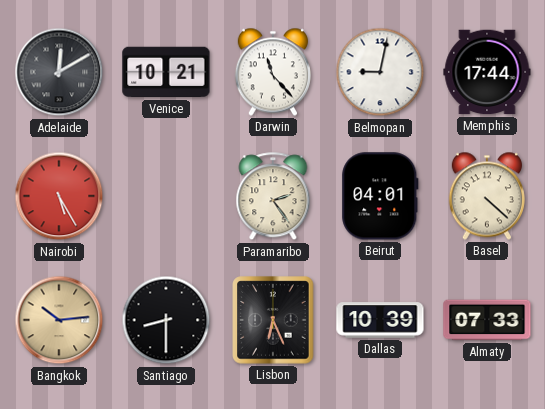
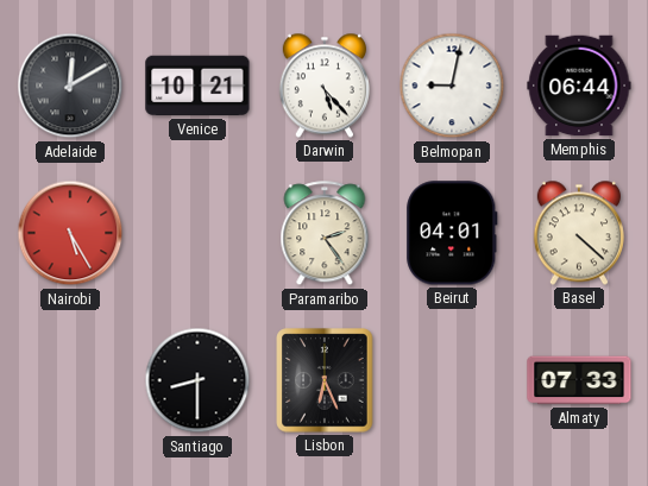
Darwin: 11:23 -> 5:23 (325, 86)
Memphis: 17:44 -> 06:44 (579, 86)
Bangkok: 10:14 -> none (59, 320)
Dallas: 10:39 -> none (380, 320)
